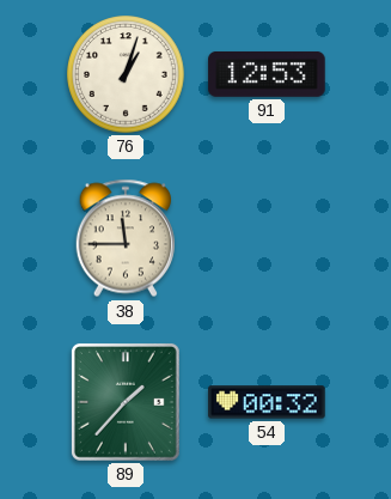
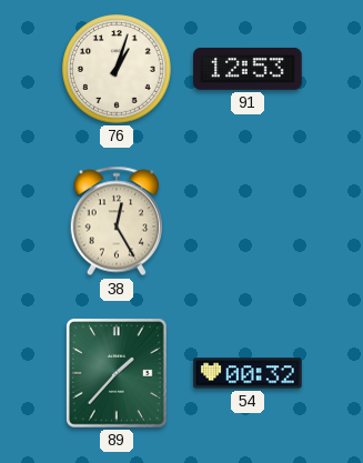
38: 11:45 -> 12:25 (115, 221)
